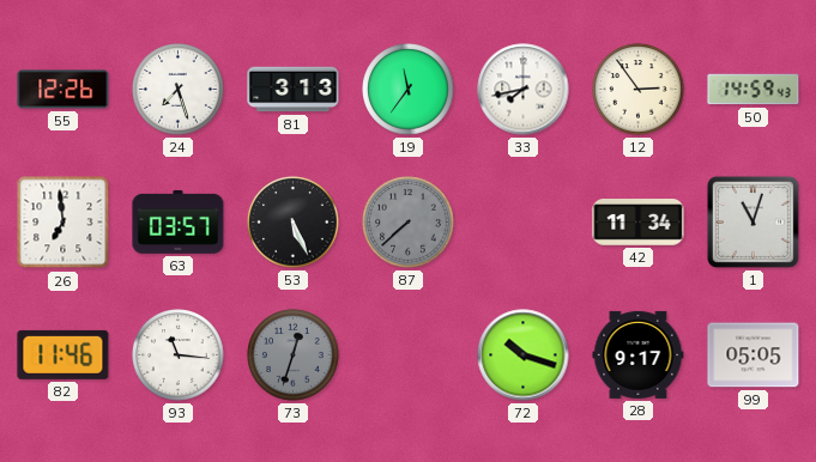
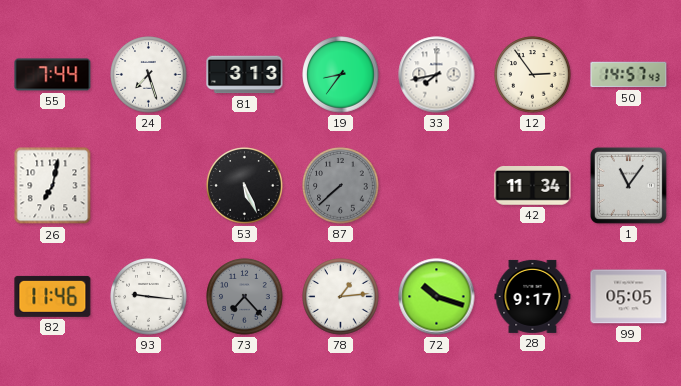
55: 12:26 -> 7:44 (53, 75)
19: 11:36 -> 8:36 (341, 75)
50: 14:59 -> 14:57 (629, 75)
26: 6:59 -> 7:02 (53, 186)
63: 03:57 -> none (179, 221)
1: 11:03 -> 11:06 (628, 185)
93: 11:16 -> 9:16 (149, 297)
73: 12:33 -> 7:23 (245, 297)
78: none -> 1:14 (341, 297)
